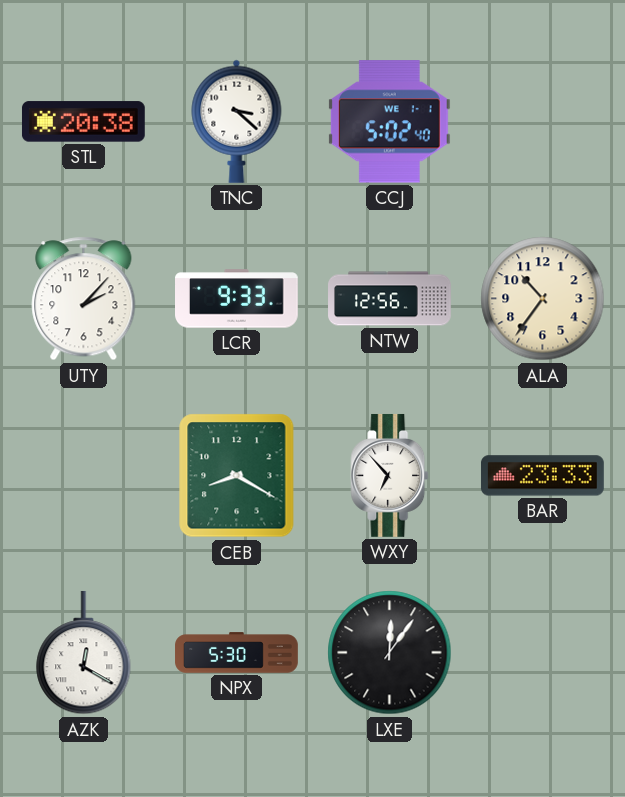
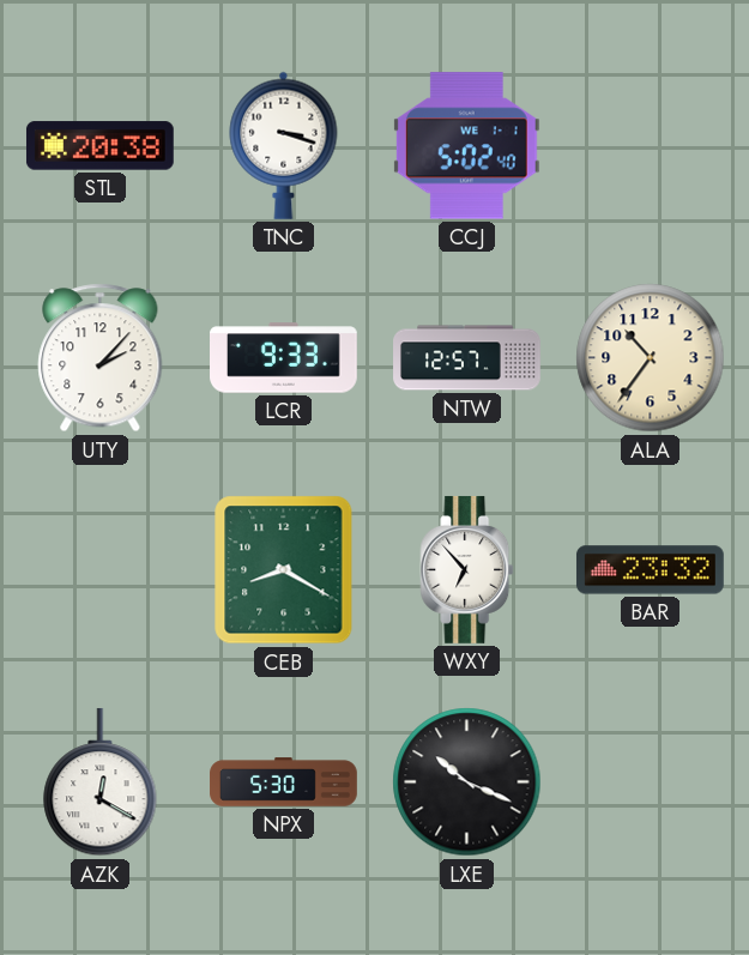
TNC: 3:22 -> 3:18 (284, 145)
NTW: 12:56 -> 12:57 (467, 358)
BAR: 23:33 -> 23:32 (650, 570)
LXE: 12:06 -> 10:19 (467, 782)
